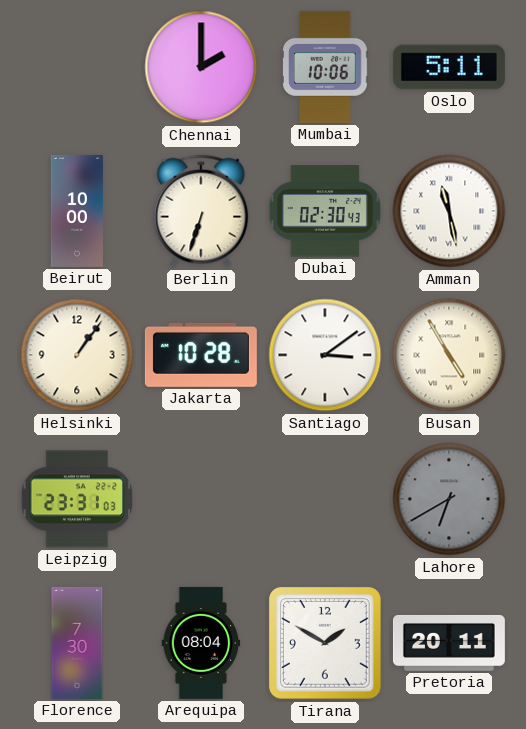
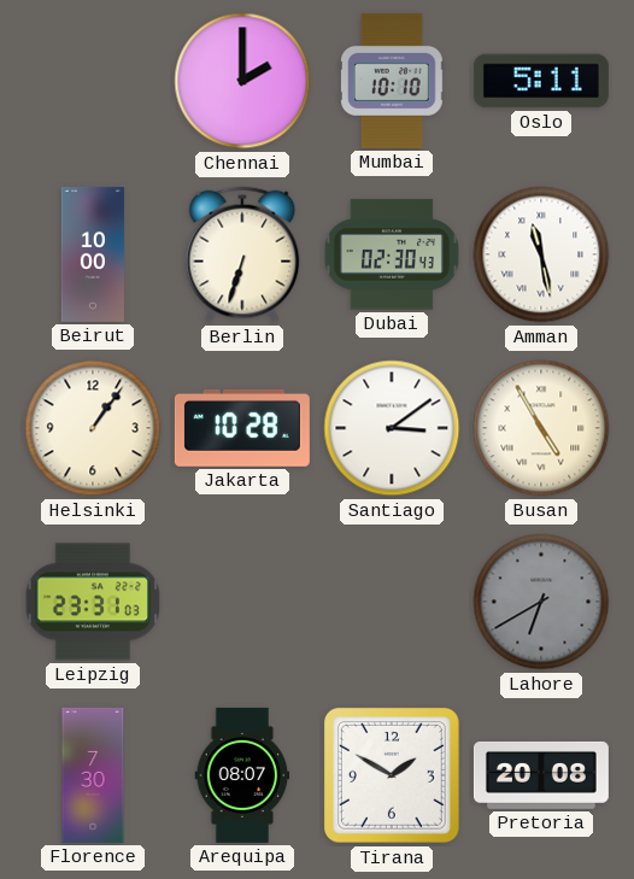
Mumbai: 10:06 -> 10:10 (393, 81)
Arequipa: 08:04 -> 08:07 (242, 775)
Pretoria: 20:11 -> 20:08 (541, 775)
